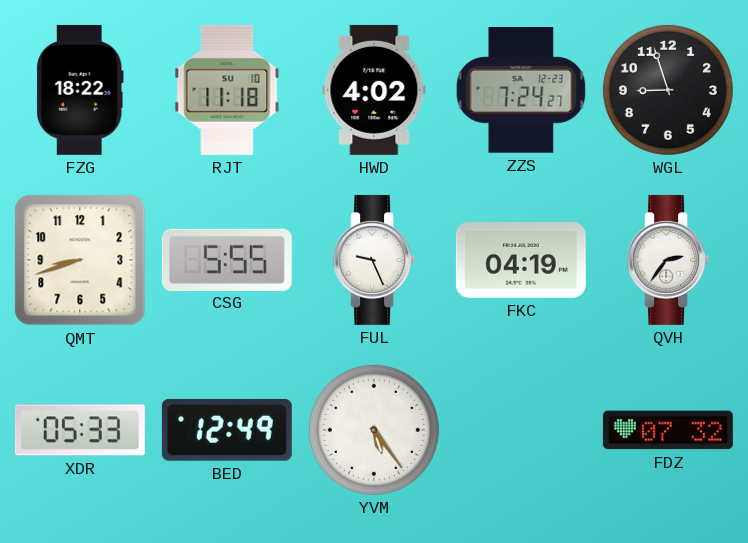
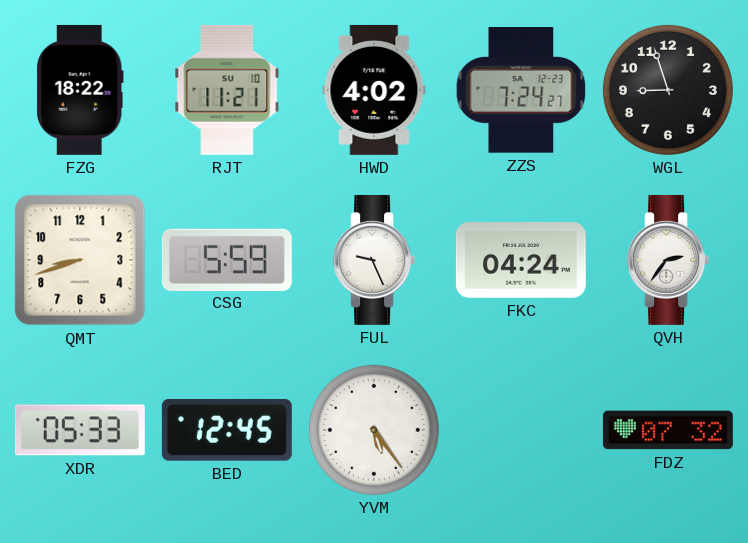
RJT: 11:18 -> 11:21 (227, 90)
CSG: 5:55 -> 5:59 (227, 259)
FKC: 04:19 -> 04:24 (521, 261)
BED: 12:49 -> 12:45 (227, 430)
